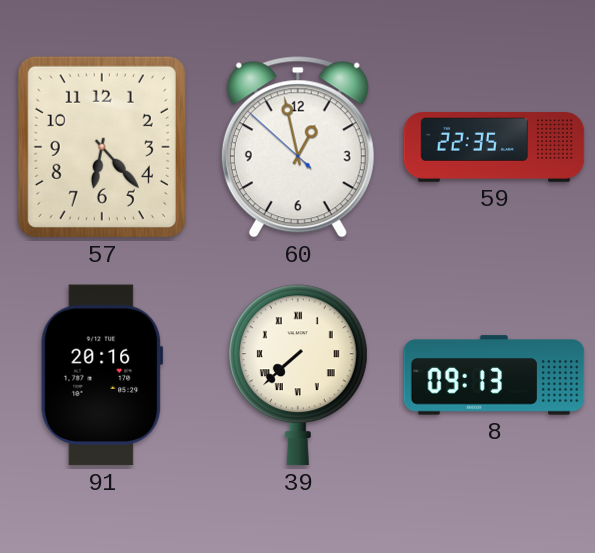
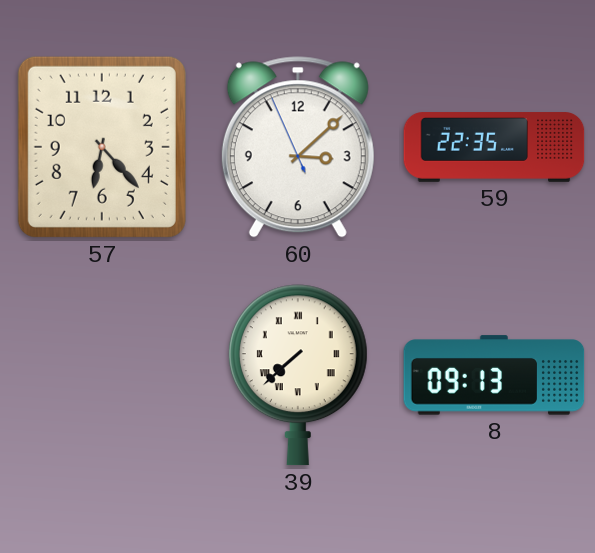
60: 12:57 -> 3:07 (298, 147)
91: 20:16 -> none (102, 375)
